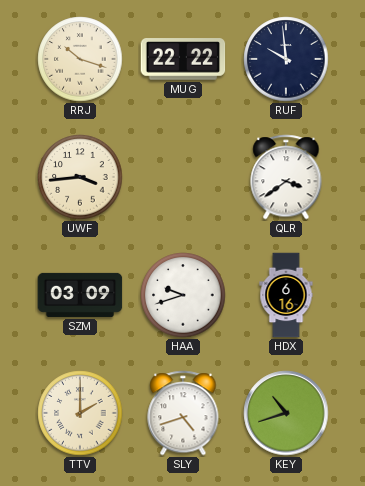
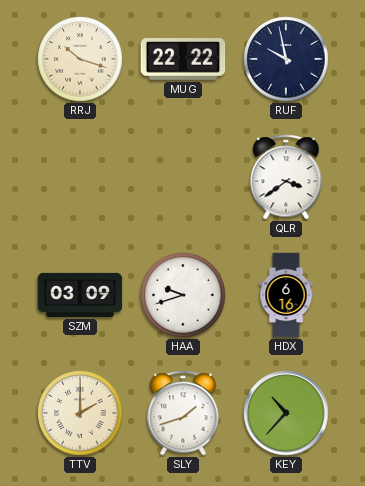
RUF: 9:59 -> 9:58 (286, 59)
UWF: 3:44 -> none (80, 177)
SLY: 4:42 -> 1:42 (183, 413)
KEY: 10:42 -> 10:37 (286, 413)
